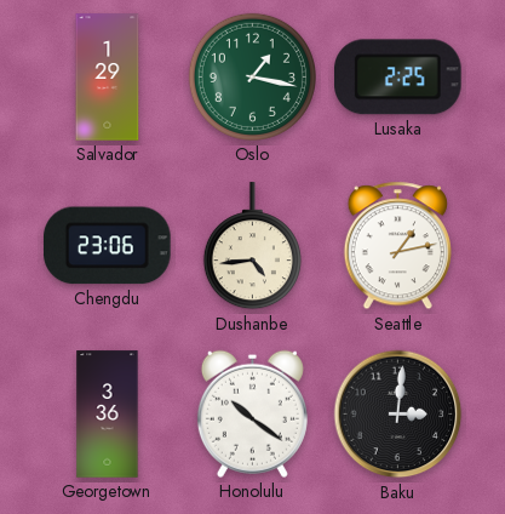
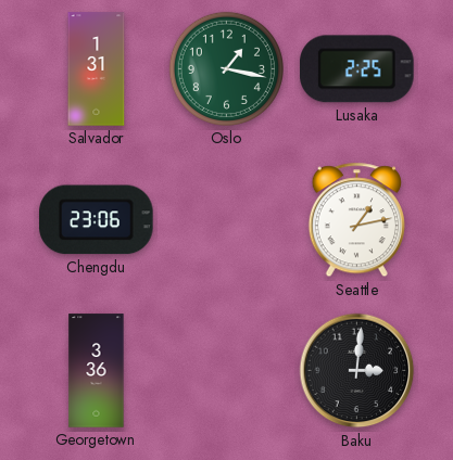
Salvador: 1:29 -> 1:31 (97, 69)
Dushanbe: 4:44 -> none (252, 246)
Honolulu: 10:21 -> none (252, 413)
